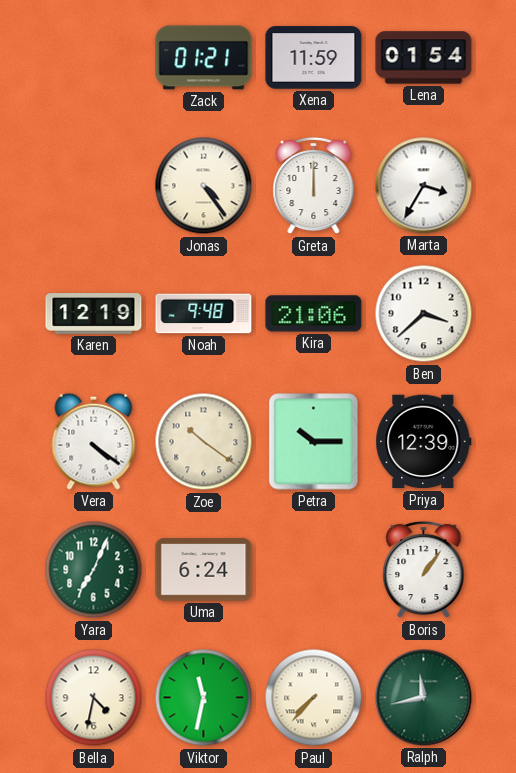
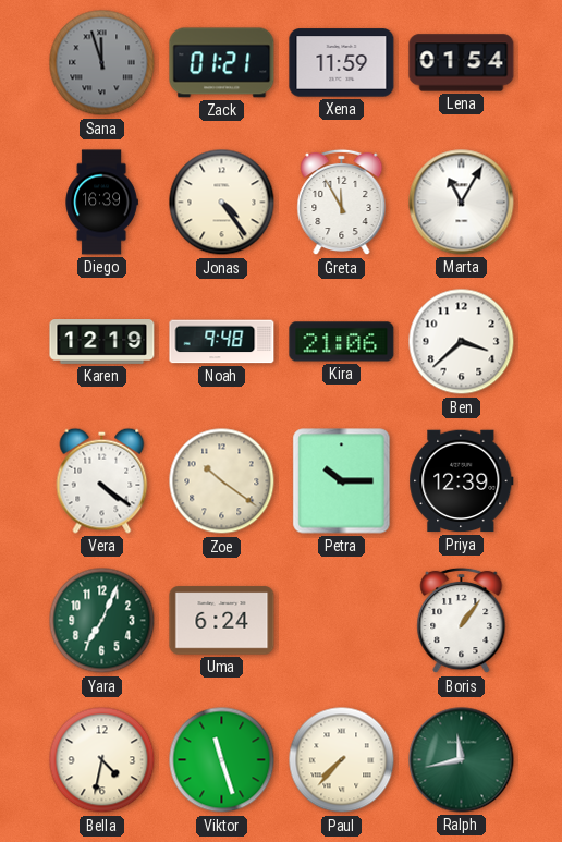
Sana: none -> 11:57 (102, 63)
Diego: none -> 16:39 (101, 203)
Greta: 12:00 -> 11:55 (342, 203)
Marta: 3:35 -> 11:05 (462, 203)
Viktor: 11:32 -> 11:27 (222, 760)
